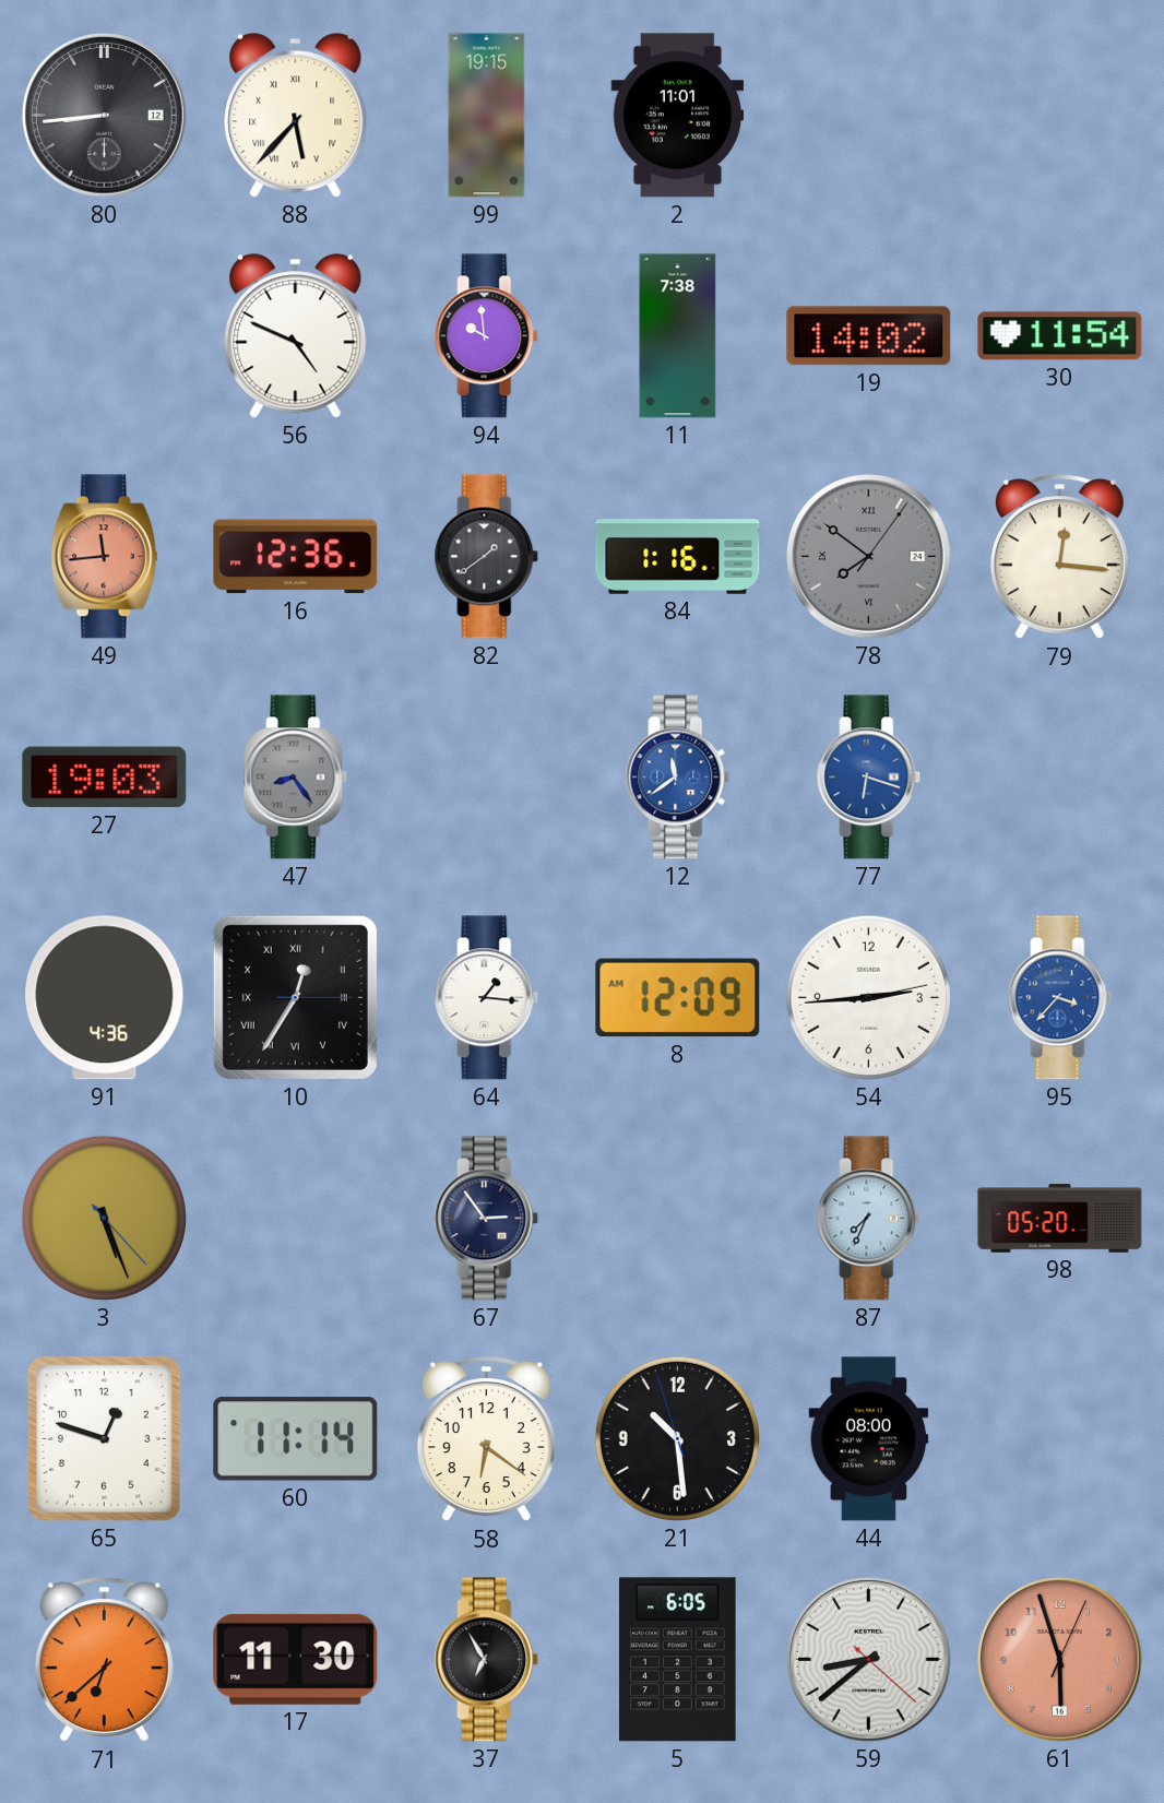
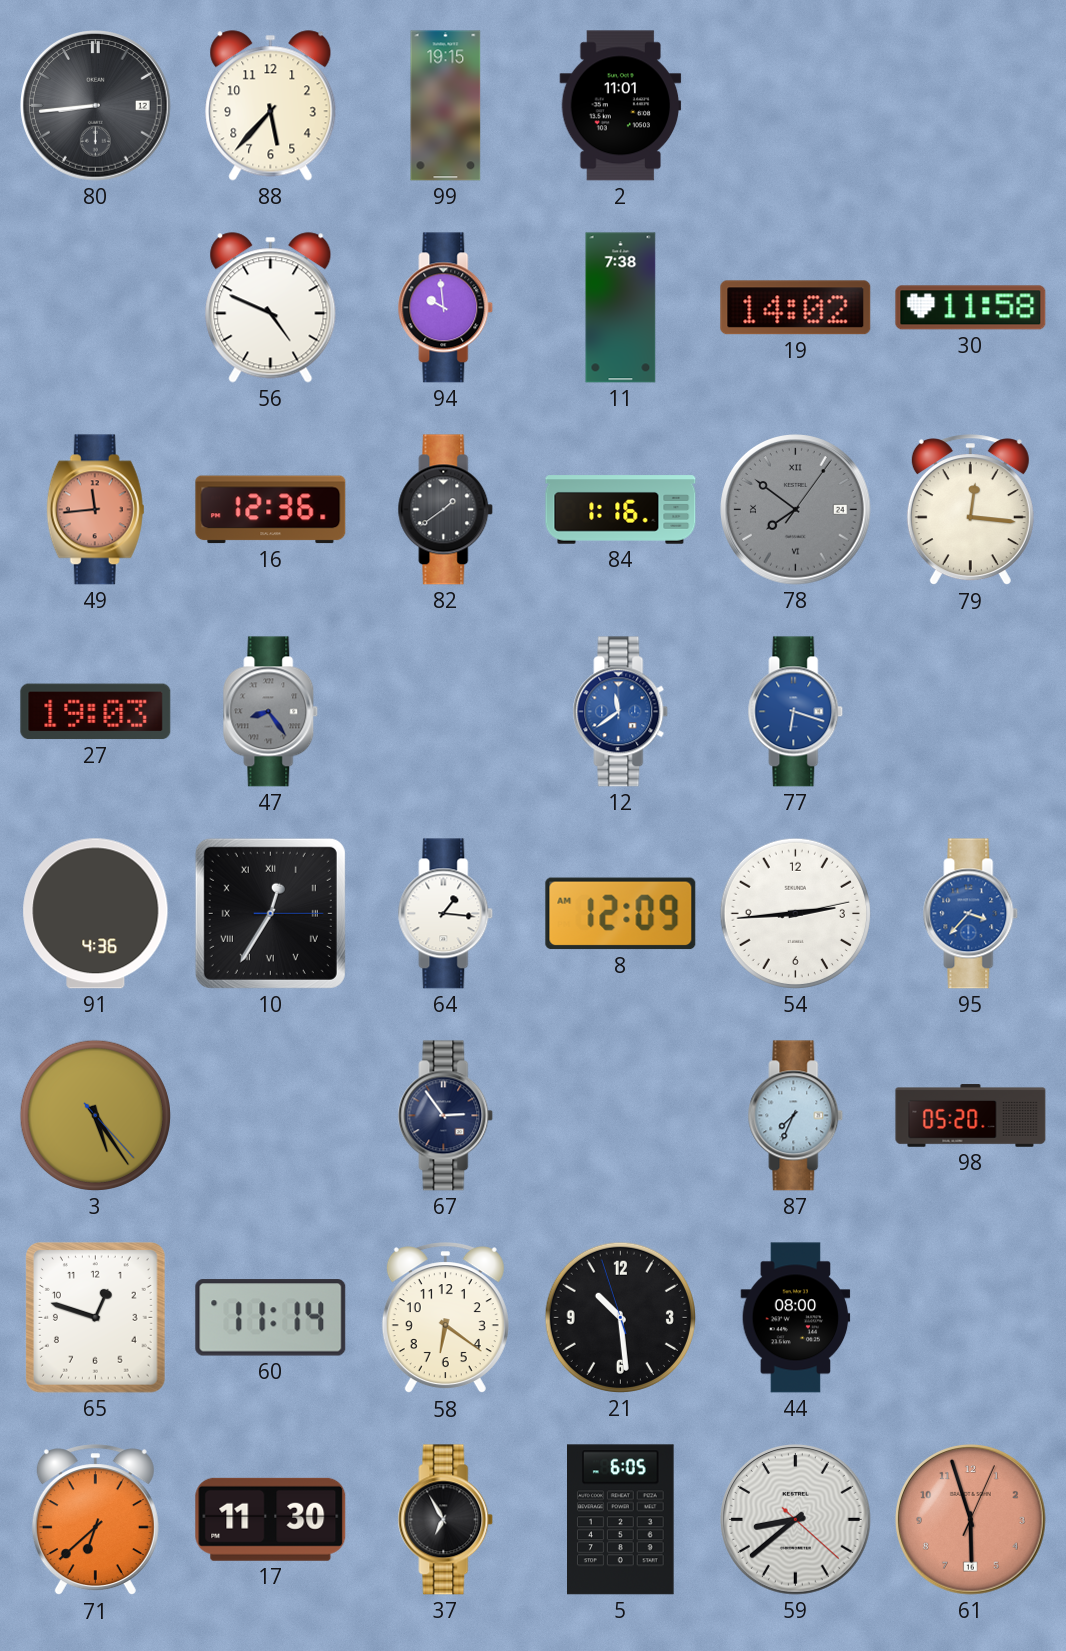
88 numerals: Roman -> Arabic (271, 106)
30: 11:54 -> 11:58 (971, 308)
3: 5:26 -> 5:24 (95, 1115)
